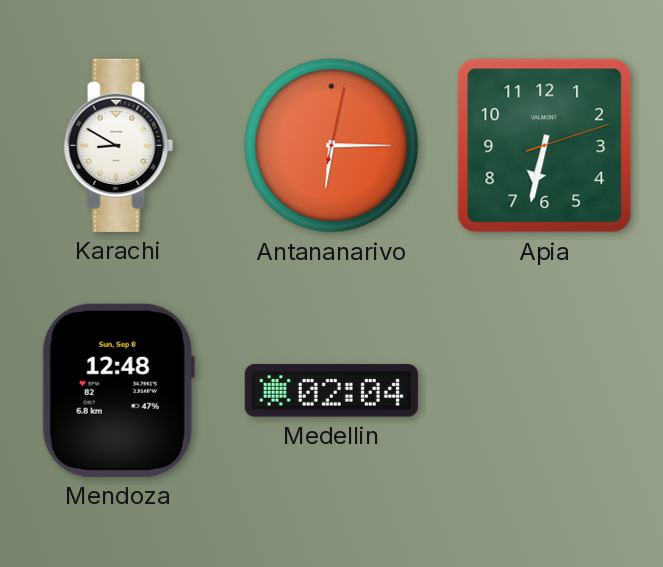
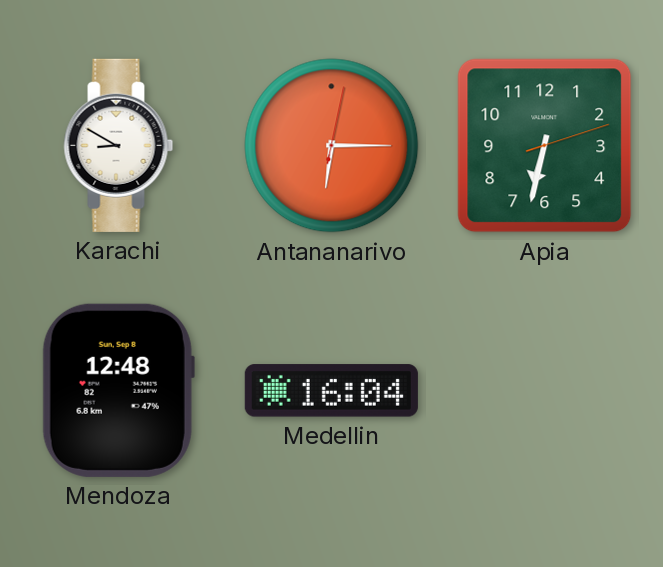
Medellin: 02:04 -> 16:04 (331, 391)
